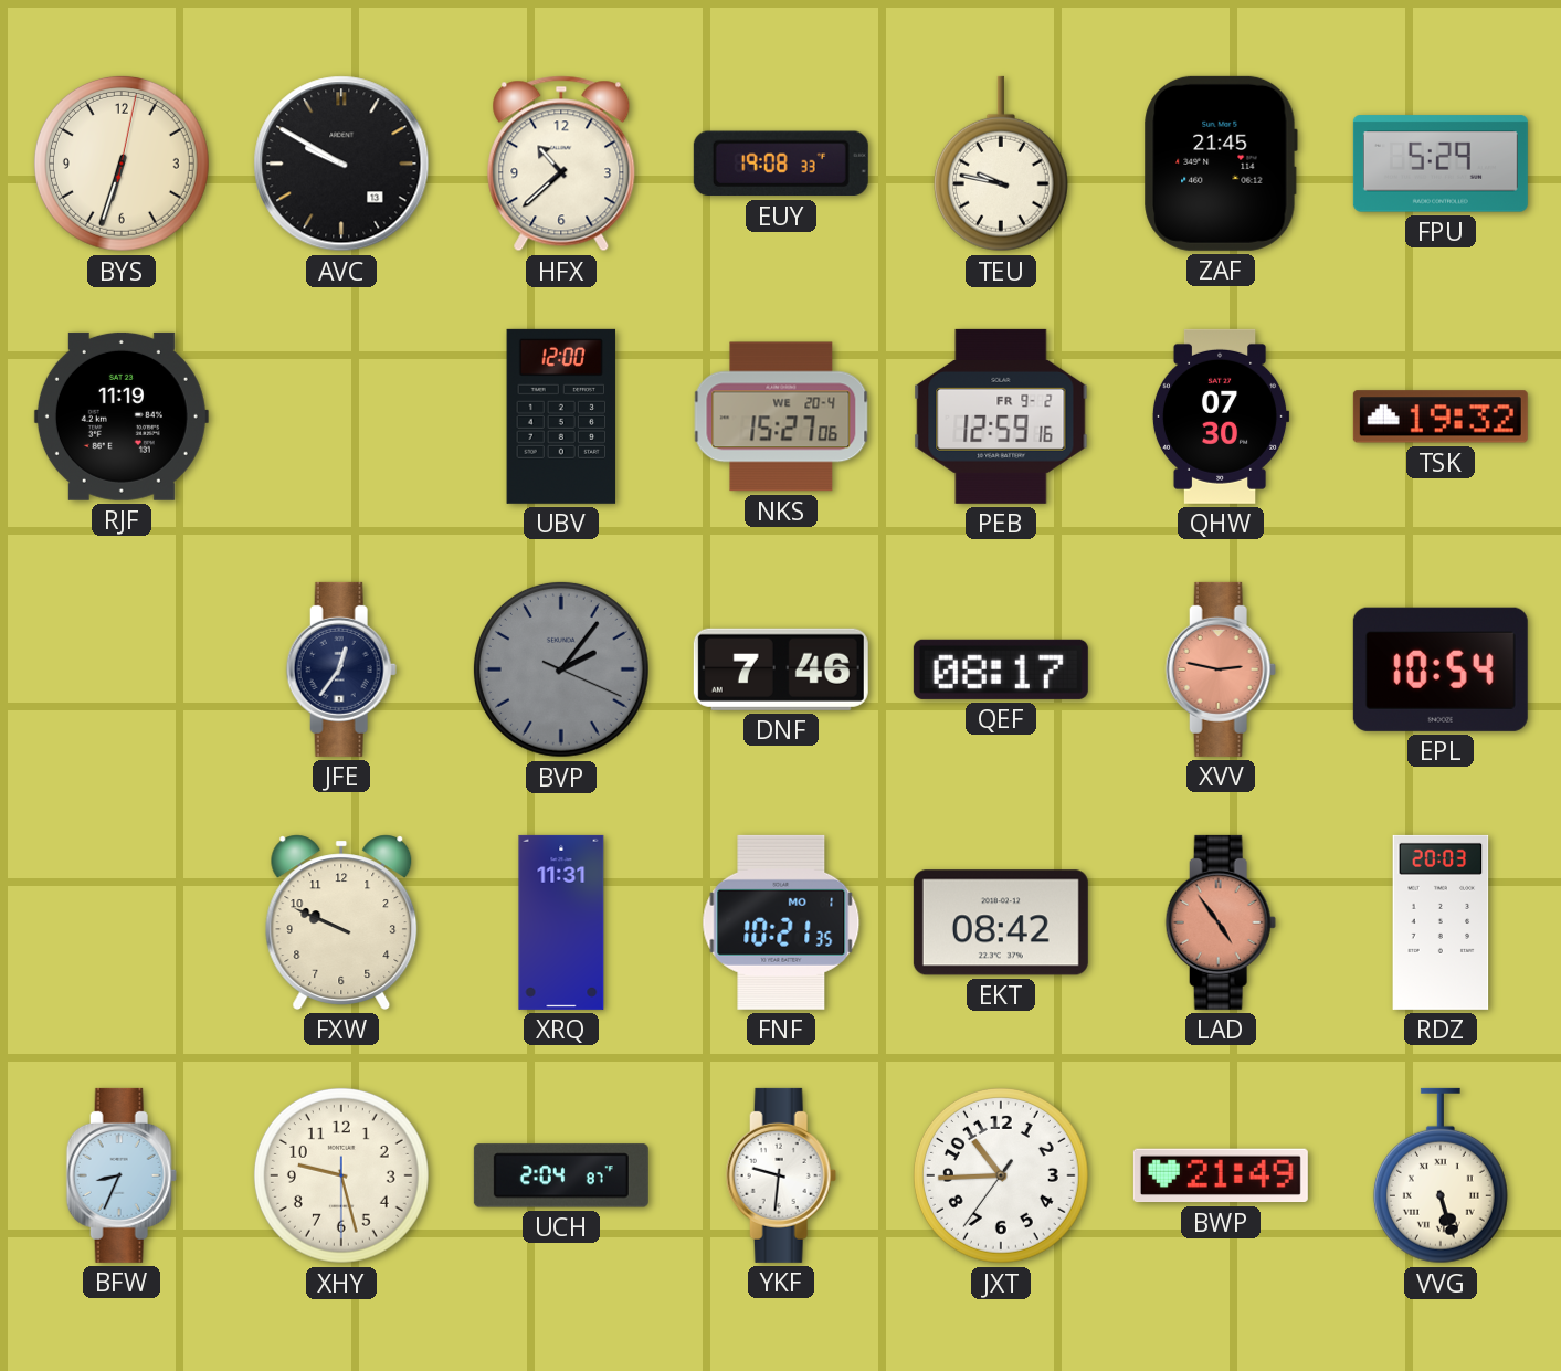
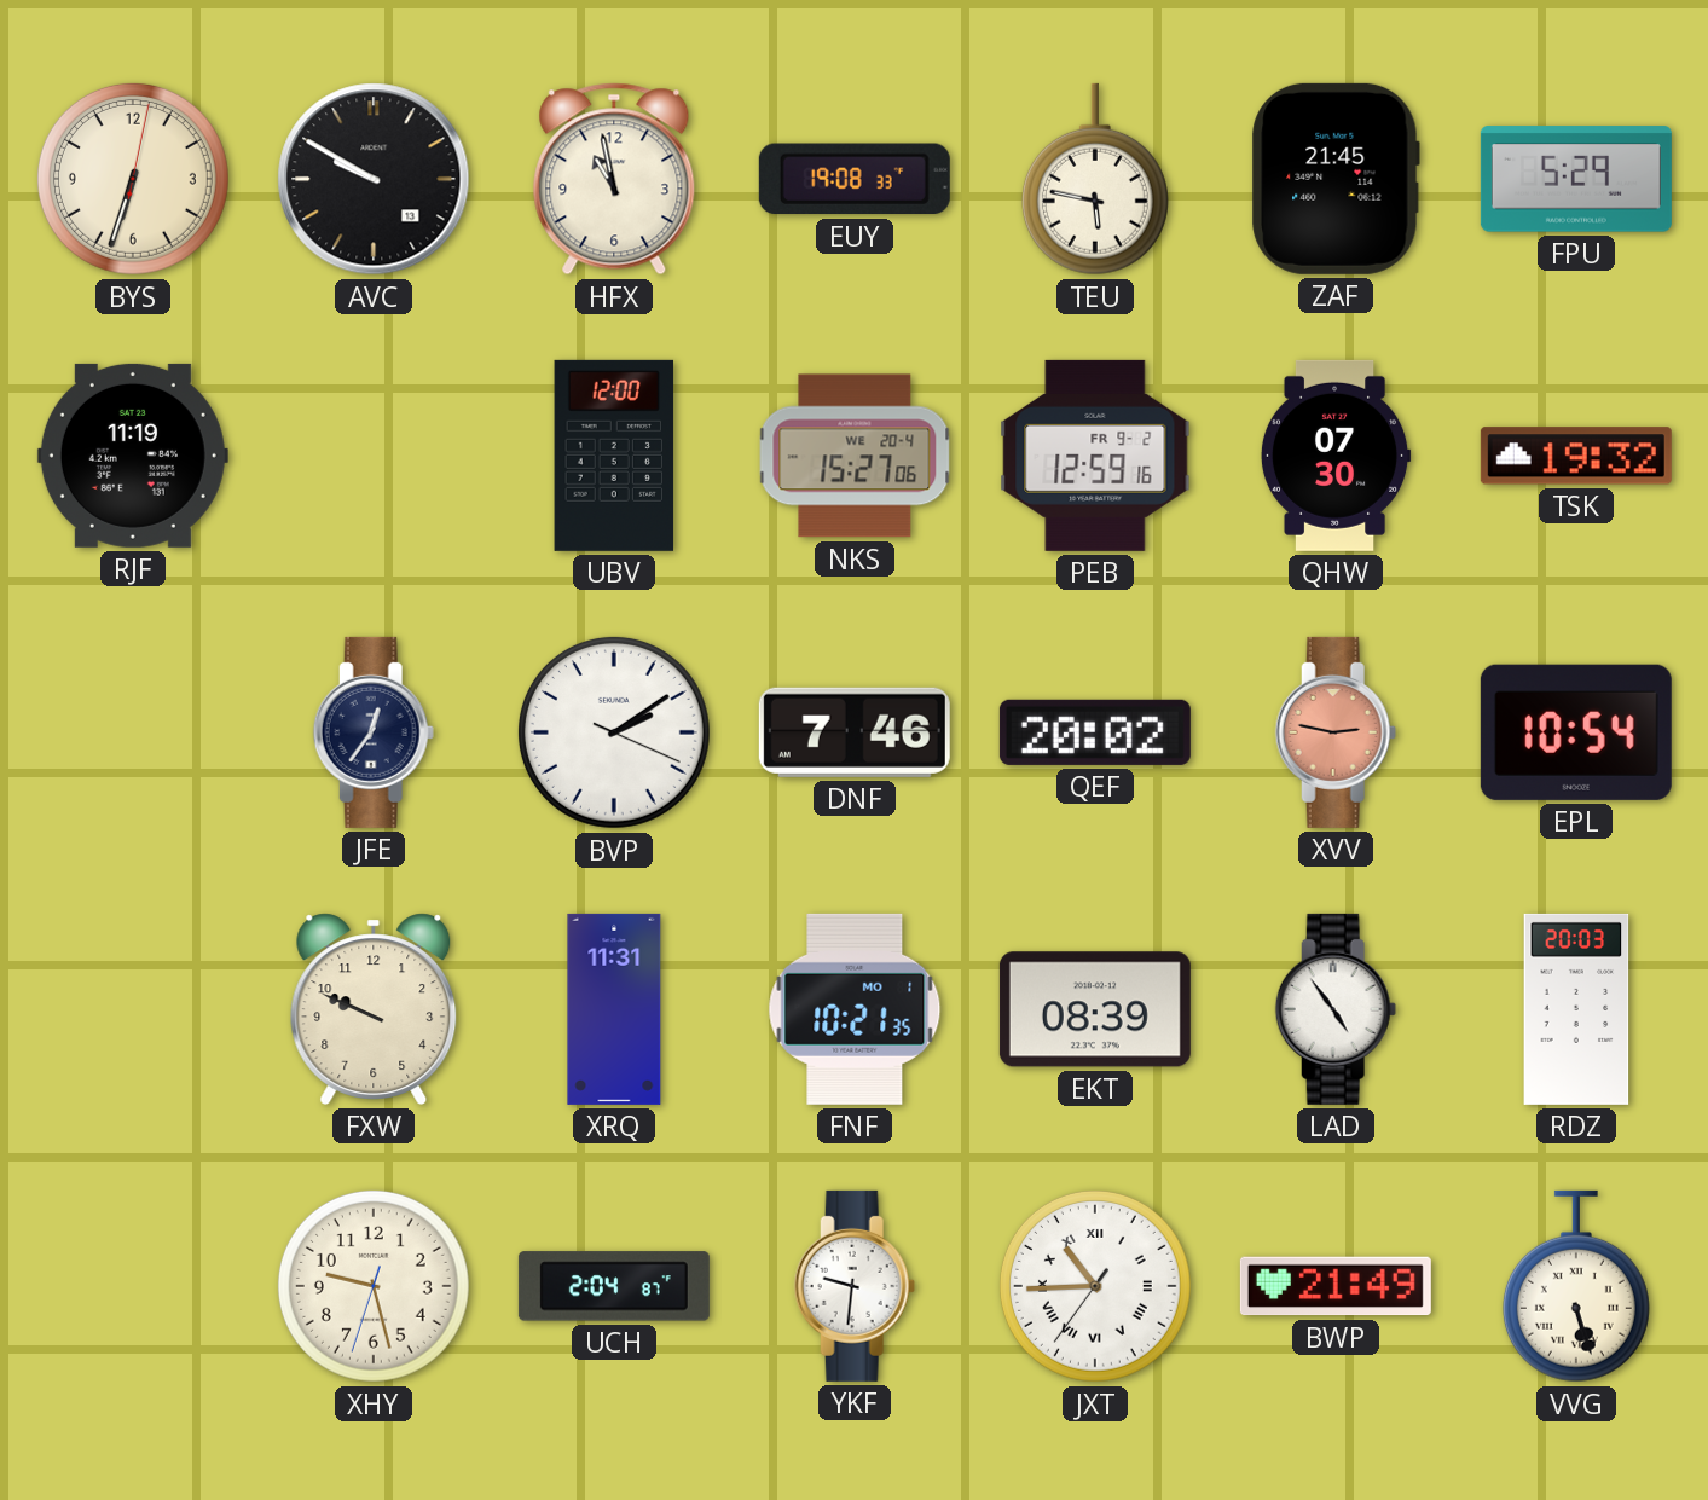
HFX: 10:38 -> 10:58 (614, 179)
TEU: 9:47 -> 5:47 (1095, 179)
BVP: 2:06 -> 2:09 (614, 732)
BVP dial: grey -> white (614, 732)
QEF: 08:17 -> 20:02 (1095, 732)
EKT: 08:42 -> 08:39 (1095, 1009)
LAD dial: salmon -> white (1336, 1009)
BFW: 8:34 -> none (122, 1175)
XHY: 9:27:30 -> 9:27:33 (374, 1286)
JXT numerals: Arabic -> Roman (1095, 1286)
